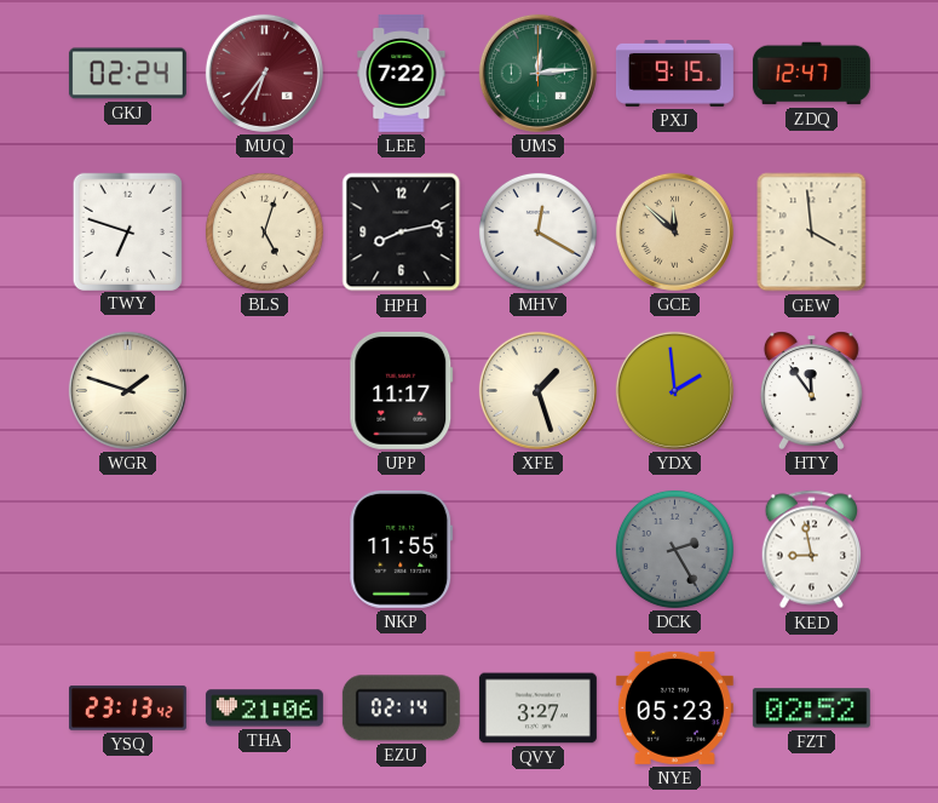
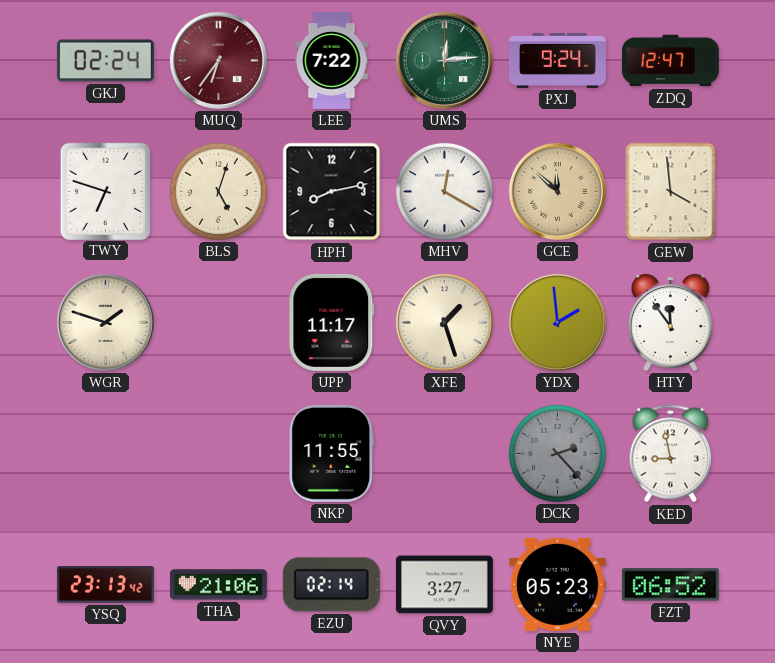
PXJ: 9:15 -> 9:24 (557, 60)
DCK: 2:25 -> 2:23 (557, 453)
FZT: 02:52 -> 06:52 (670, 585)
